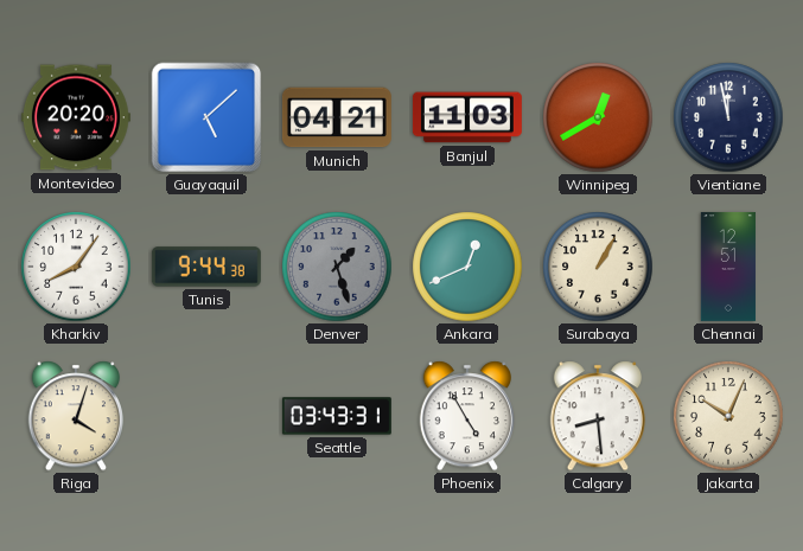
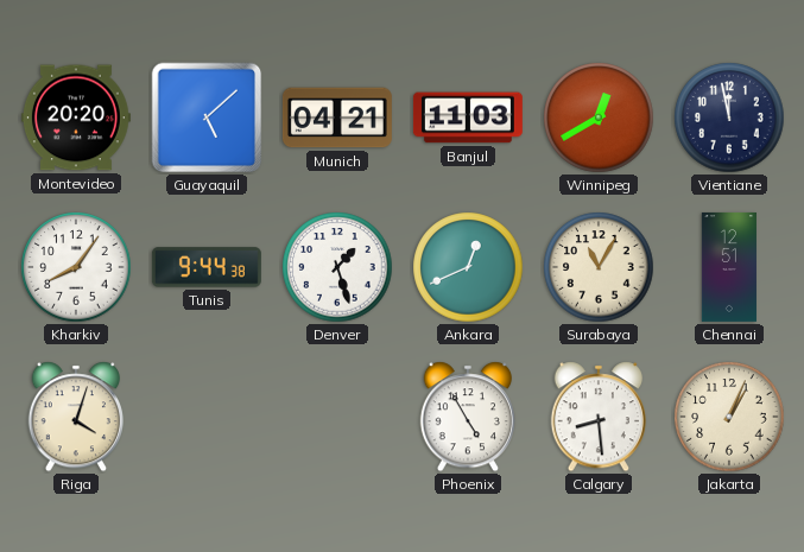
Denver dial: grey -> white (337, 267)
Surabaya: 1:05 -> 11:05 (599, 267)
Seattle: 03:43 -> none (337, 416)
Jakarta: 10:04 -> 1:04 (729, 417)
